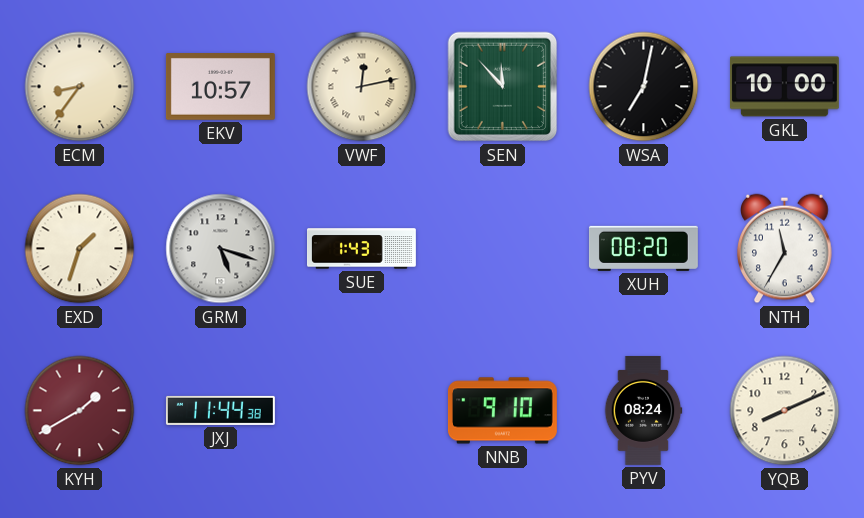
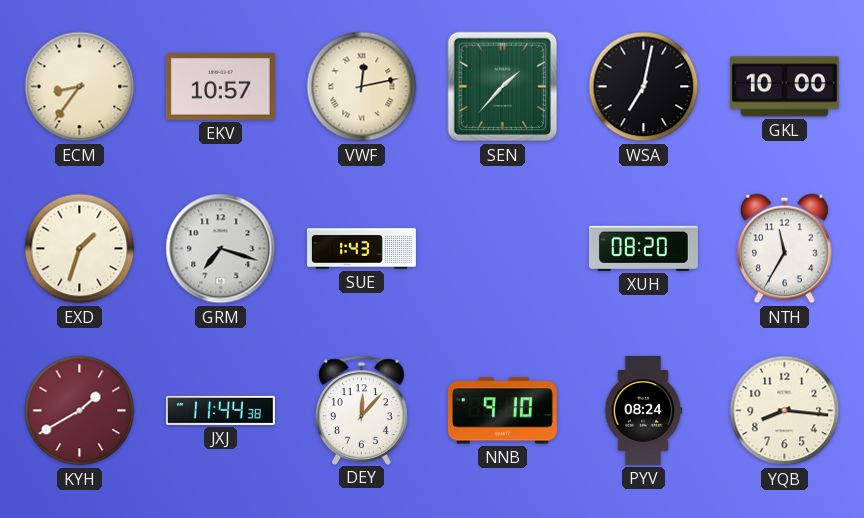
SEN: 11:53 -> 1:37 (503, 87)
GRM: 5:18 -> 7:18 (221, 249)
DEY: none -> 12:07 (362, 410)
YQB: 8:11 -> 8:16 (785, 411)
